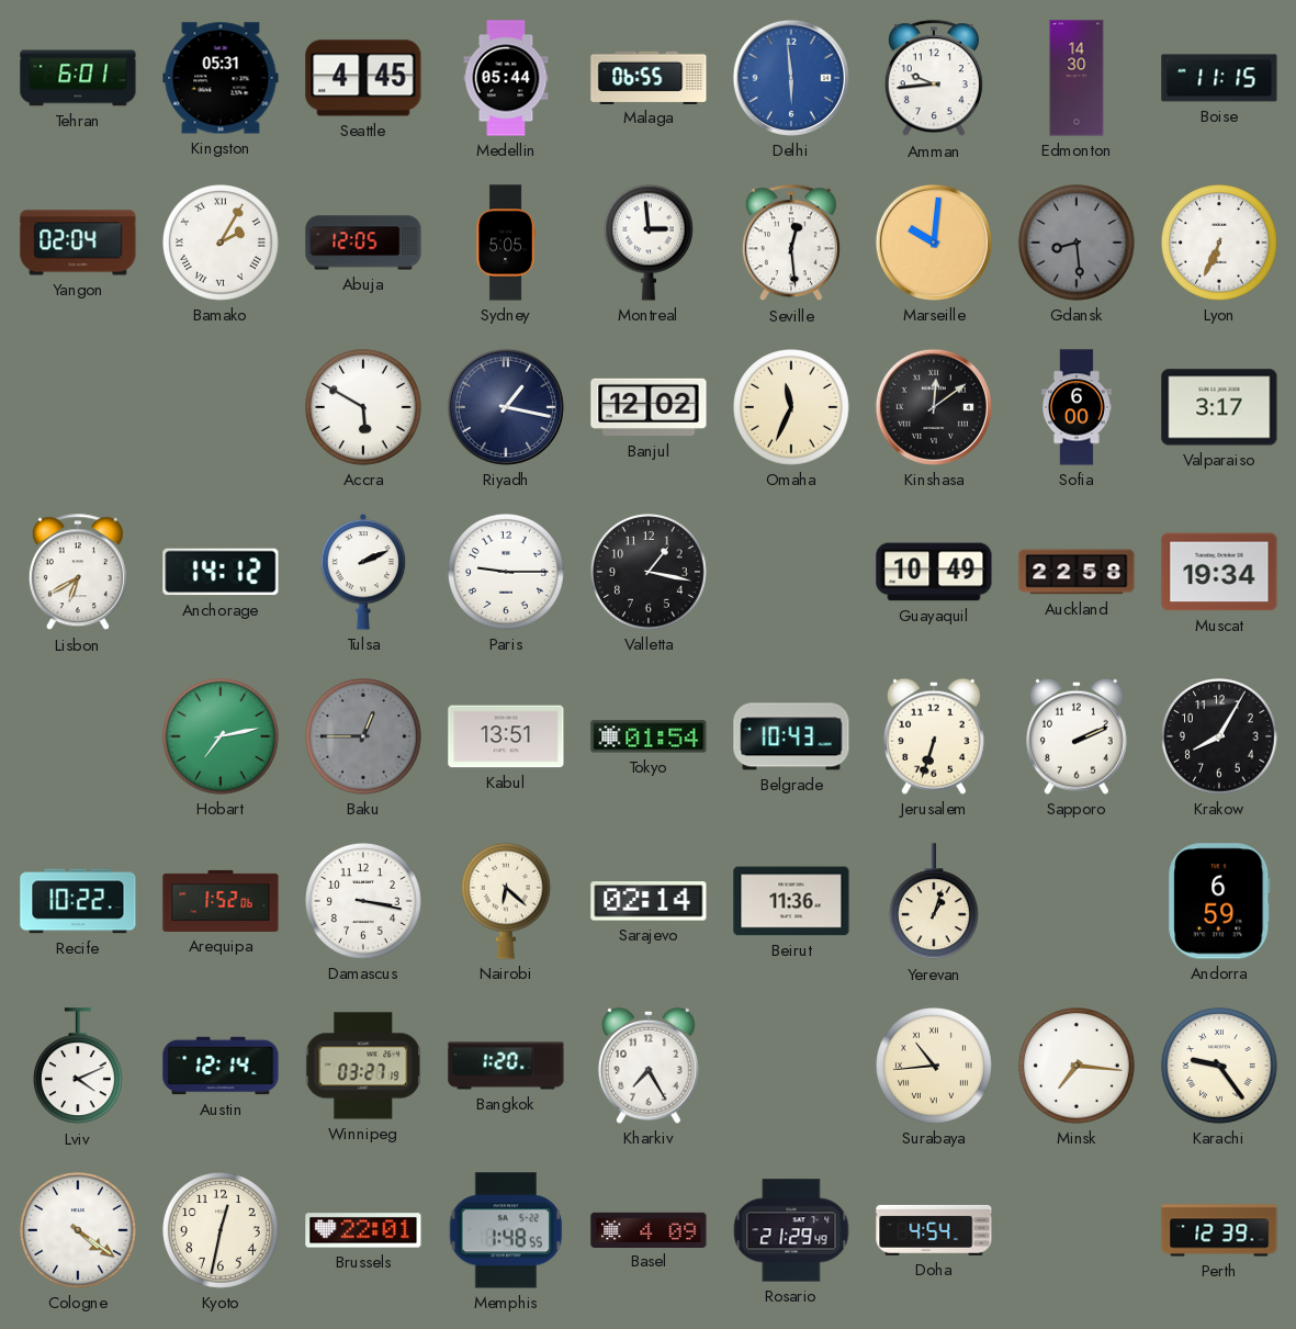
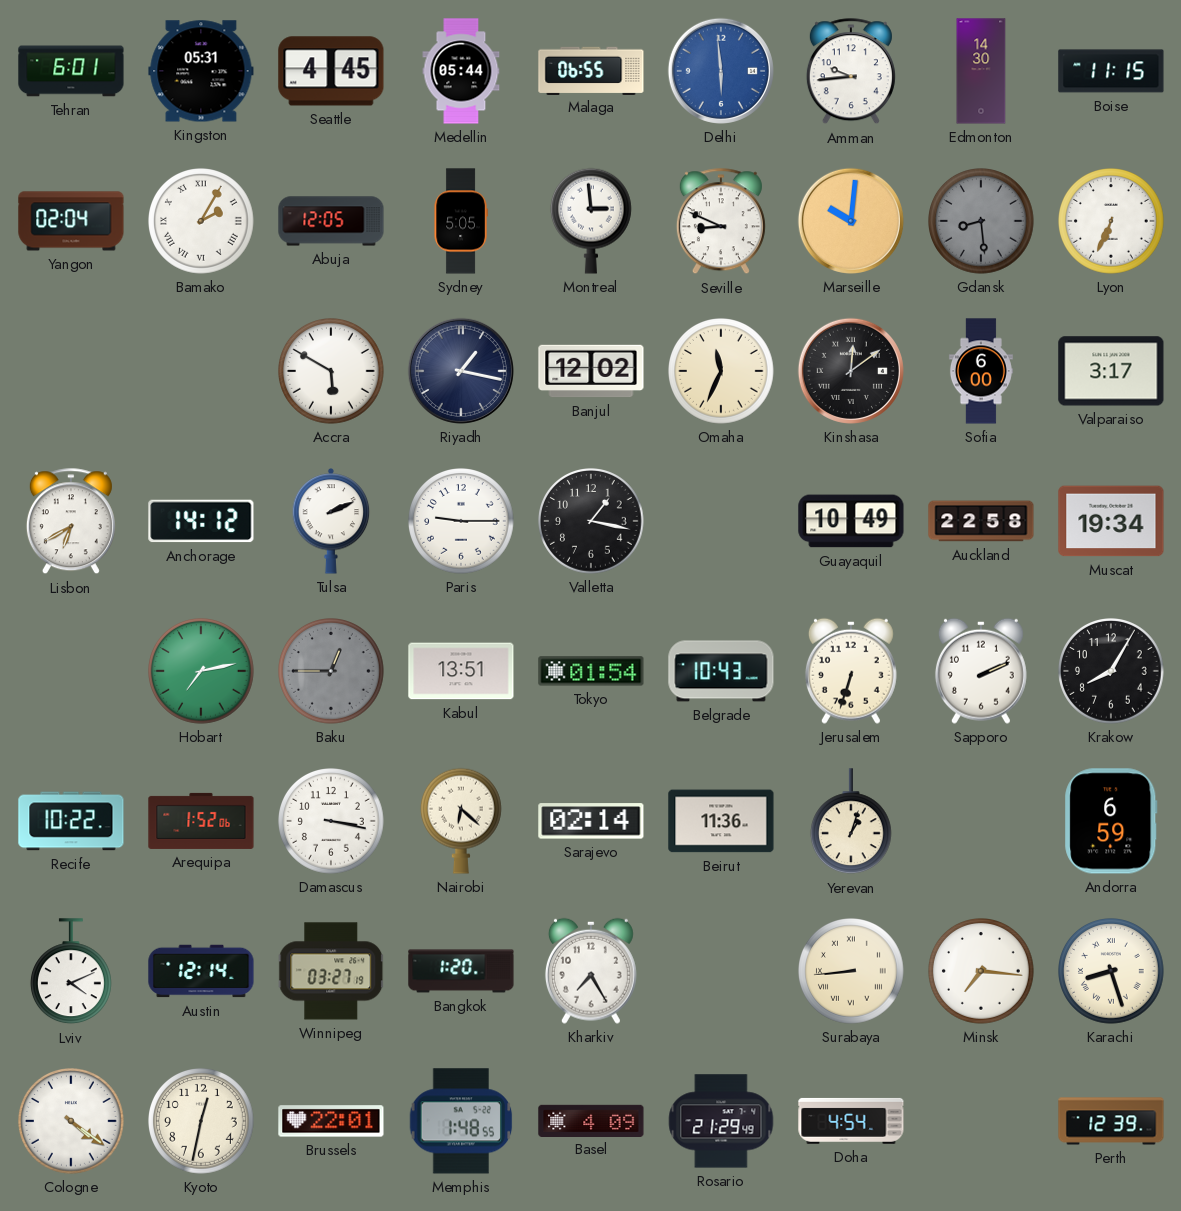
Seville: 12:29 -> 8:49 (721, 222)
Surabaya: 10:44 -> 8:44 (852, 972)
Karachi: 9:24 -> 8:27 (1112, 972)
